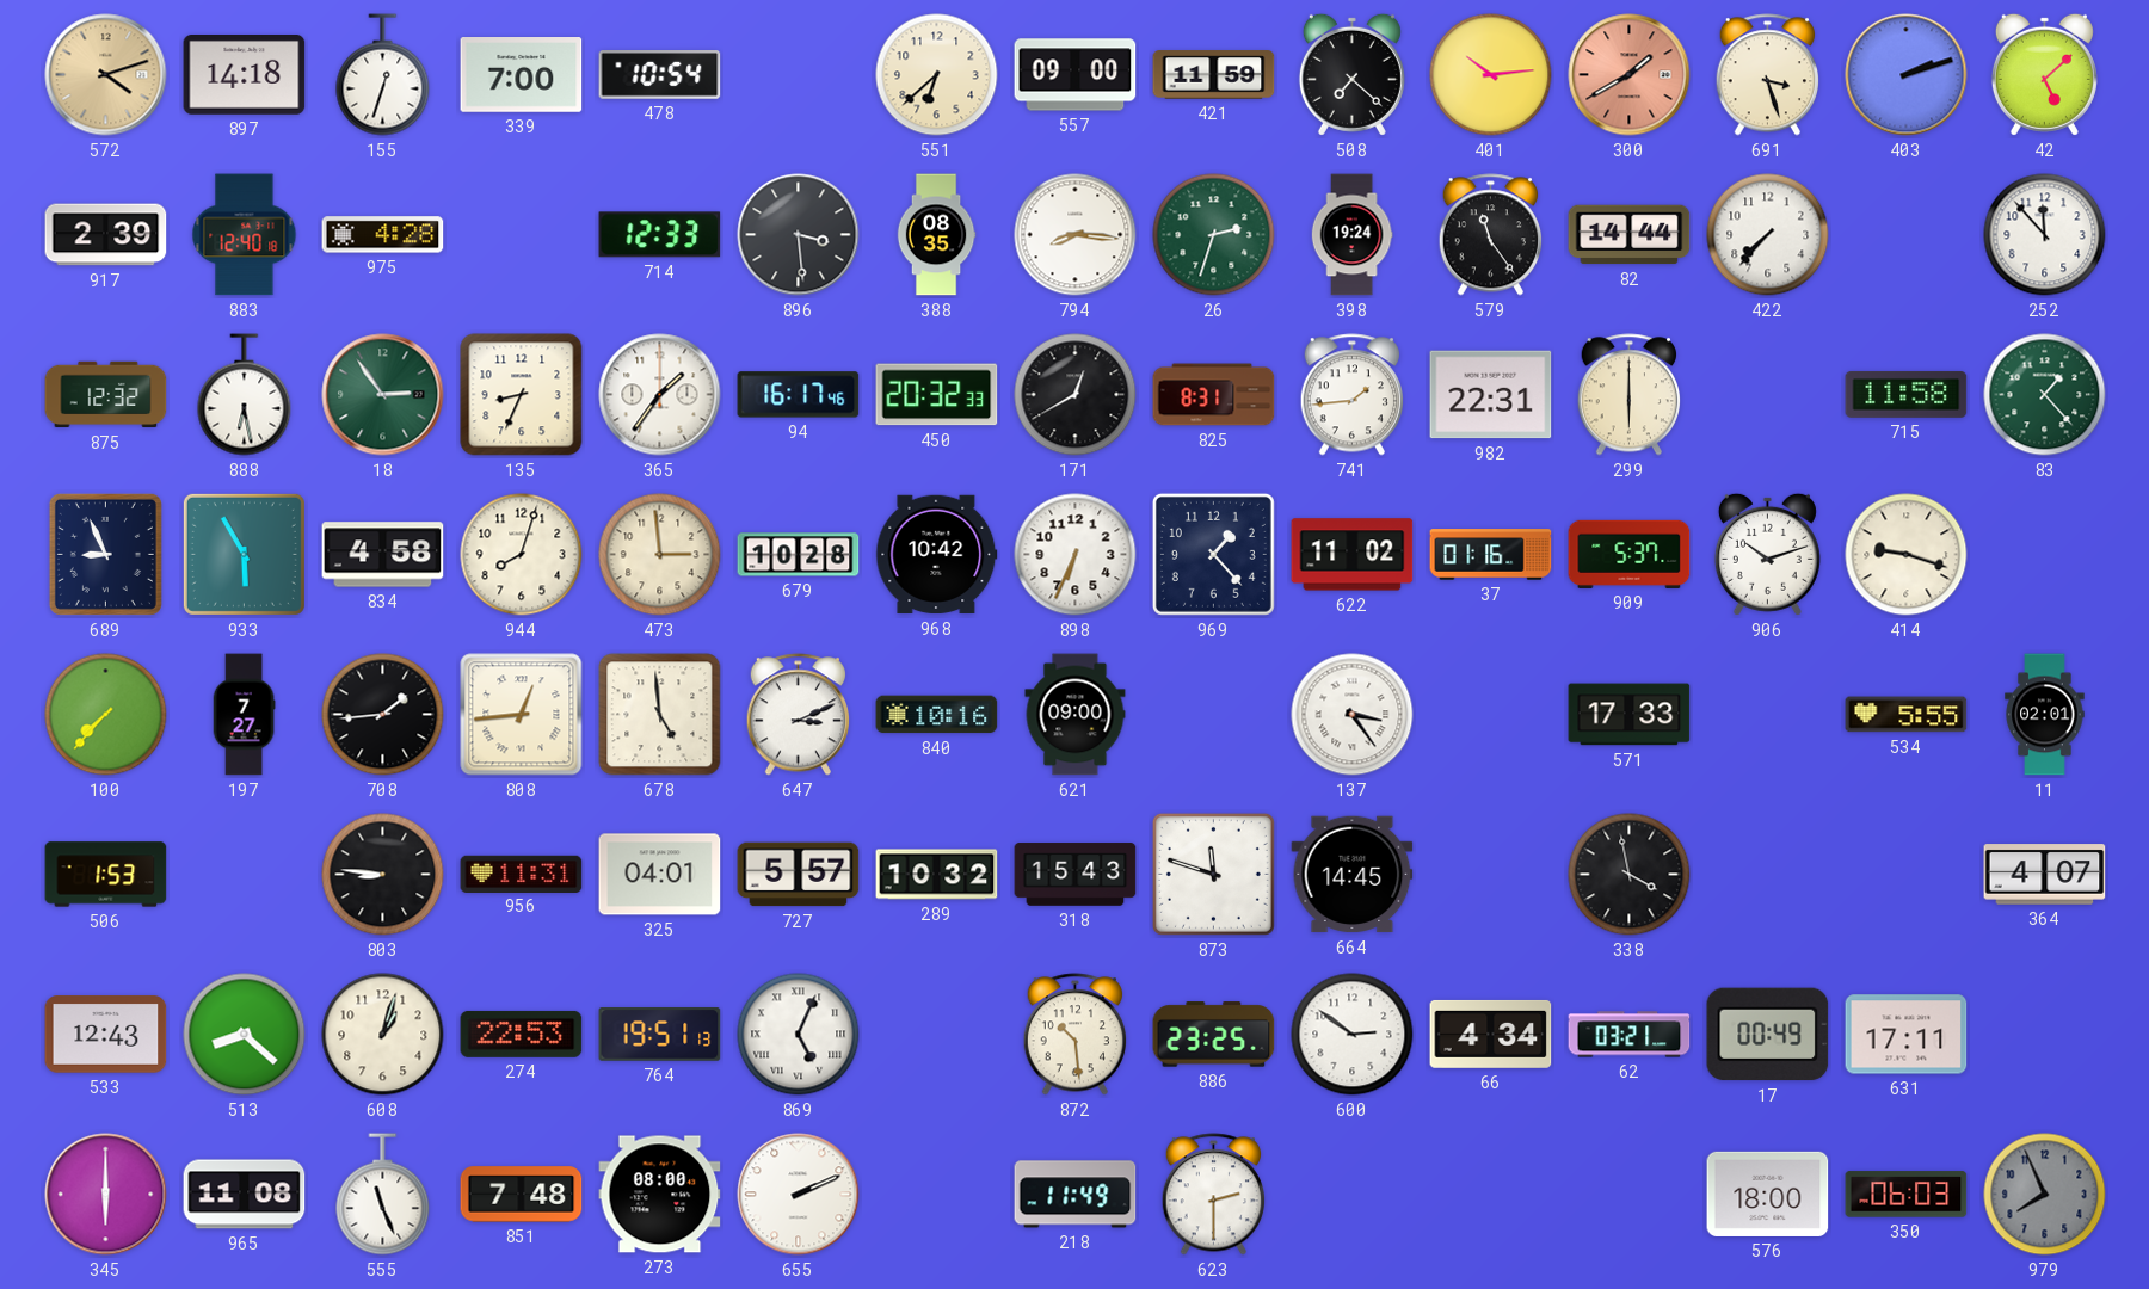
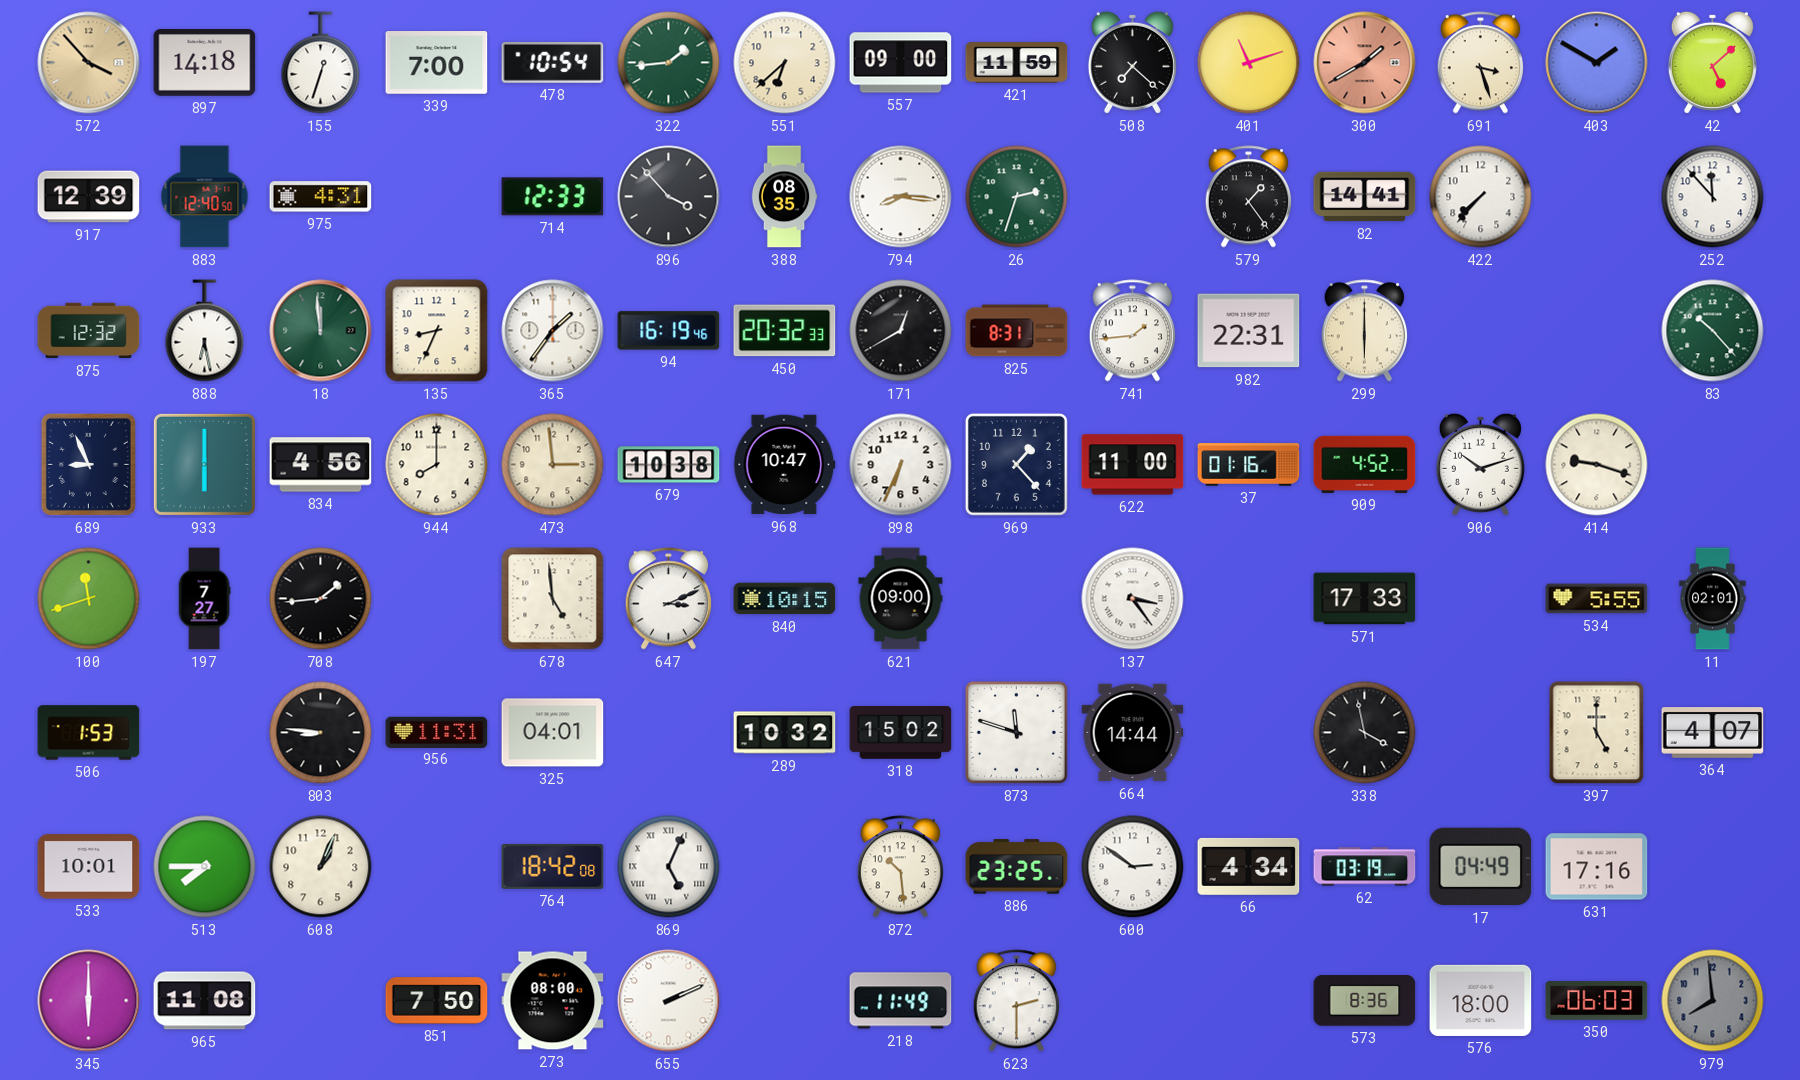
572: 4:12 -> 3:53 (89, 63)
322: none -> 1:44 (669, 63)
401: 10:14 -> 11:12 (1249, 63)
403: 2:12 -> 1:50 (1597, 63)
917: 2:39 -> 12:39 (89, 197)
883: 12:40:18 -> 12:40:50 (205, 197)
975: 4:28 -> 4:31 (321, 197)
896: 3:29 -> 3:53 (669, 197)
398: 19:24 -> none (1351, 235)
579: 11:24 -> 1:24 (1248, 197)
82: 14:44 -> 14:41 (1365, 197)
18: 2:54 -> 11:59 (321, 331)
94: 16:17 -> 16:19 (669, 331)
715: 11:58 -> none (1907, 394)
83: 1:23 -> 10:23 (1713, 331)
933: 5:55 -> 6:00 (204, 464)
834: 4:58 -> 4:56 (321, 465)
944: 8:03 -> 8:00 (437, 465)
679: 10:28 -> 10:38 (669, 465)
968: 10:42 -> 10:47 (785, 465)
622: 11:02 -> 11:00 (1133, 465)
909: 5:37 -> 4:52 (1365, 464)
100: 7:37 -> 11:42 (89, 599)
808: 12:44 -> none (522, 715)
840: 10:16 -> 10:15 (785, 599)
727: 5:57 -> none (799, 875)
318: 15:43 -> 15:02 (901, 733)
664: 14:45 -> 14:44 (1133, 733)
397: none -> 5:00 (1597, 733)
533: 12:43 -> 10:01 (89, 867)
513: 8:22 -> 7:45 (205, 867)
608: 1:03 -> 1:04 (321, 867)
274: 22:53 -> none (522, 1034)
764: 19:51 -> 18:42 (553, 867)
62: 03:21 -> 03:19 (1365, 867)
17: 00:49 -> 04:49 (1481, 867)
631: 17:11 -> 17:16 (1597, 867)
555: 11:26 -> none (383, 1195)
851: 7:48 -> 7:50 (437, 1001)
573: none -> 8:36 (1365, 1001)
979: 7:56 -> 7:59 (1713, 1001)
